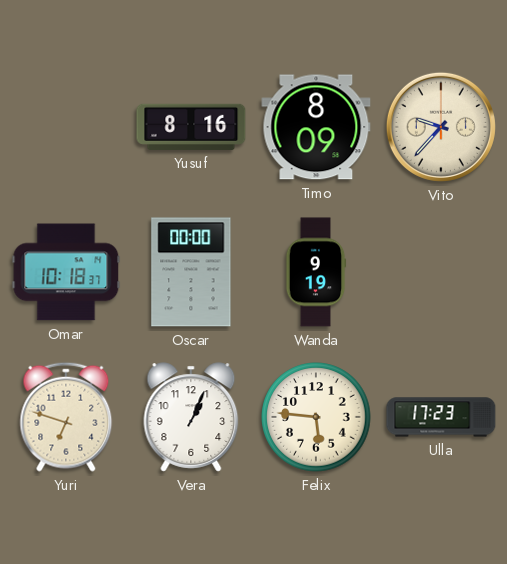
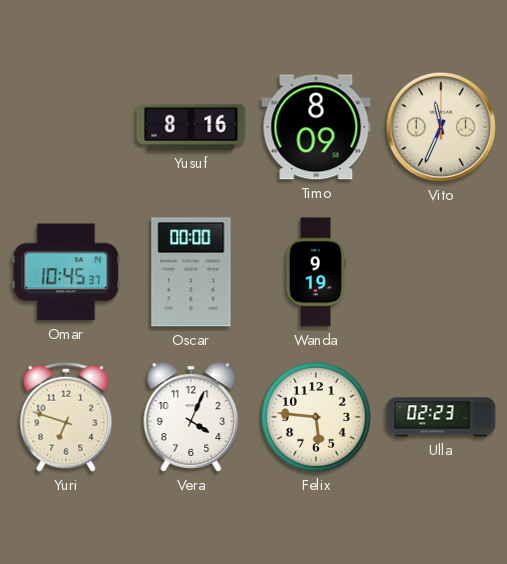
Vito: 9:37 -> 11:34 (441, 127)
Omar: 10:18 -> 10:45 (66, 272)
Vera: 1:04 -> 4:04 (191, 417)
Ulla: 17:23 -> 02:23 (441, 417)
